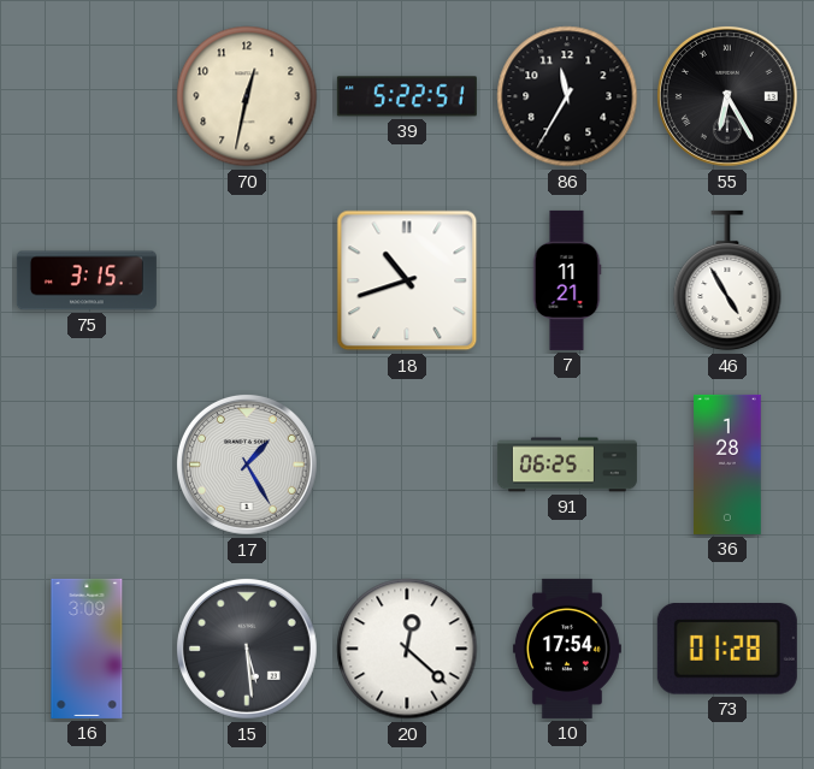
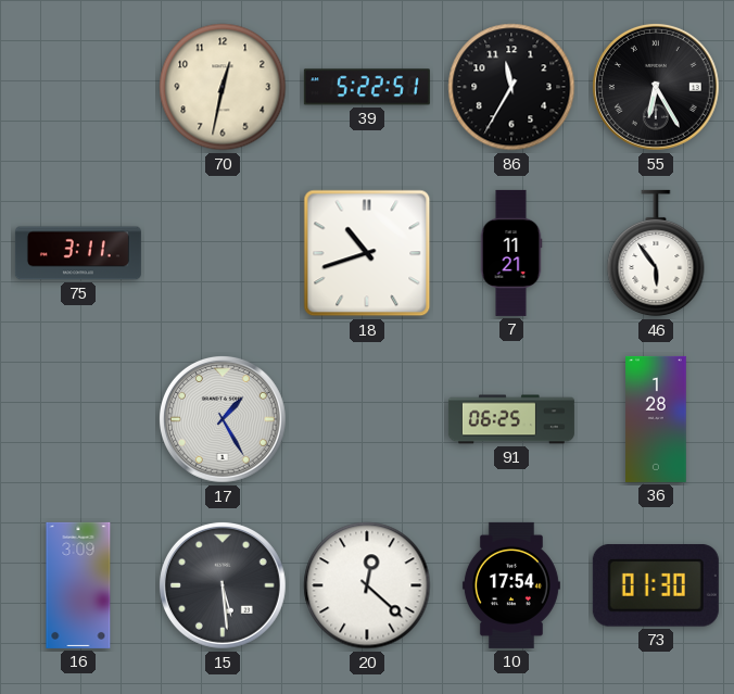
75: 3:15 -> 3:11 (78, 253)
46: 4:55 -> 5:54 (656, 253)
73: 01:28 -> 01:30 (656, 586)
